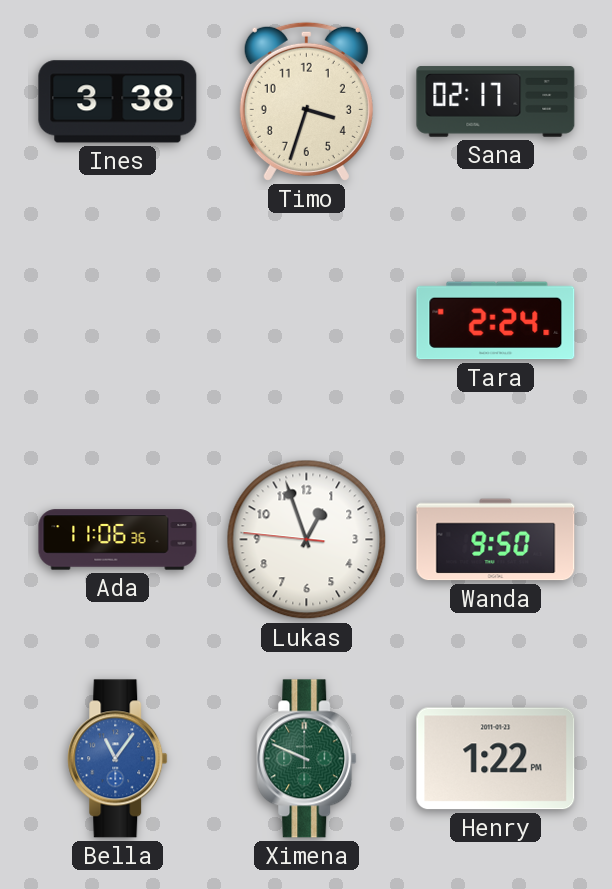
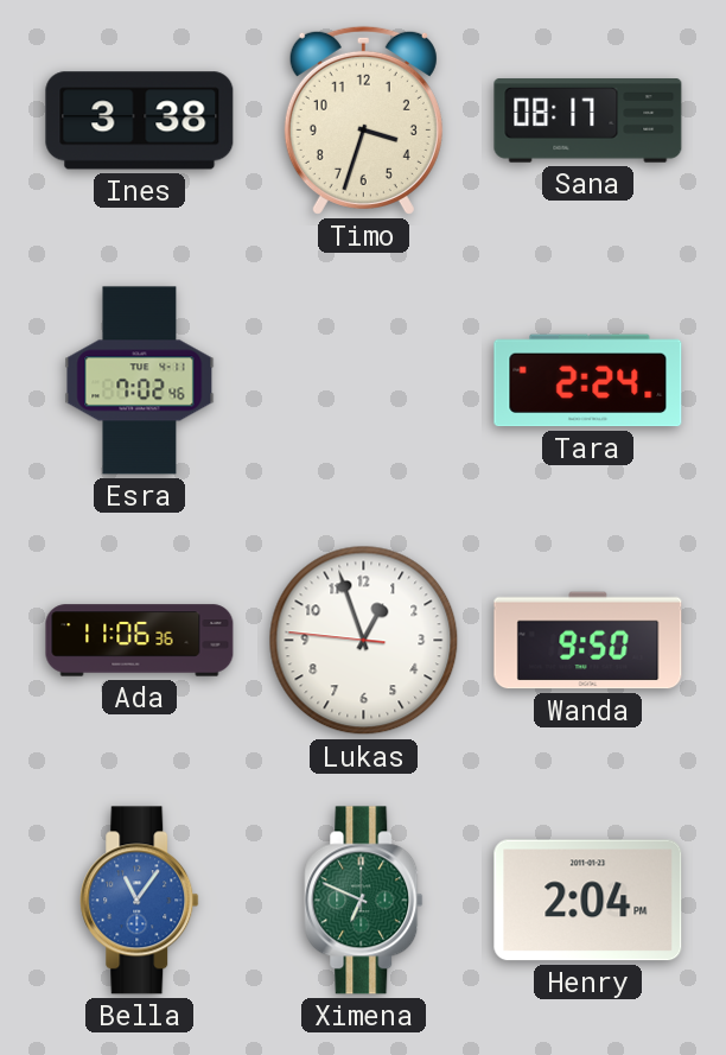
Sana: 02:17 -> 08:17 (588, 121)
Esra: none -> 7:02 (140, 381)
Ximena: 9:49 -> 6:49 (364, 901)
Henry: 1:22 -> 2:04 (588, 901)
